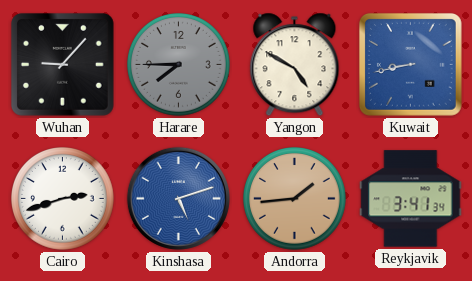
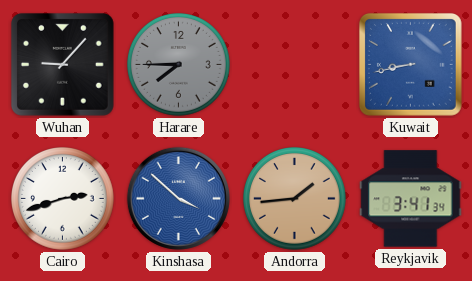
Yangon: 4:50 -> none (295, 65)
Kinshasa: 5:12 -> 3:52 (178, 198)
